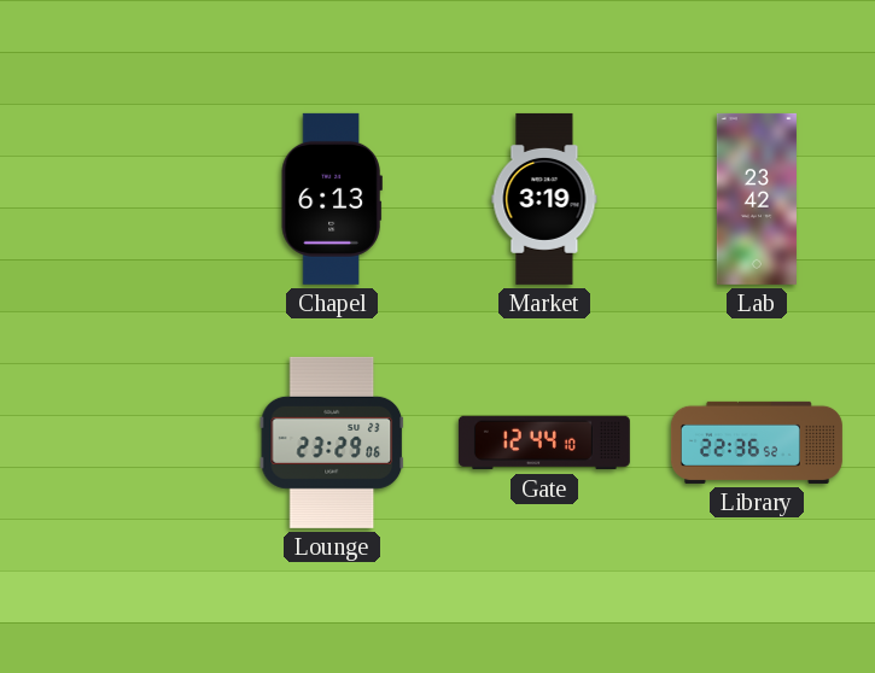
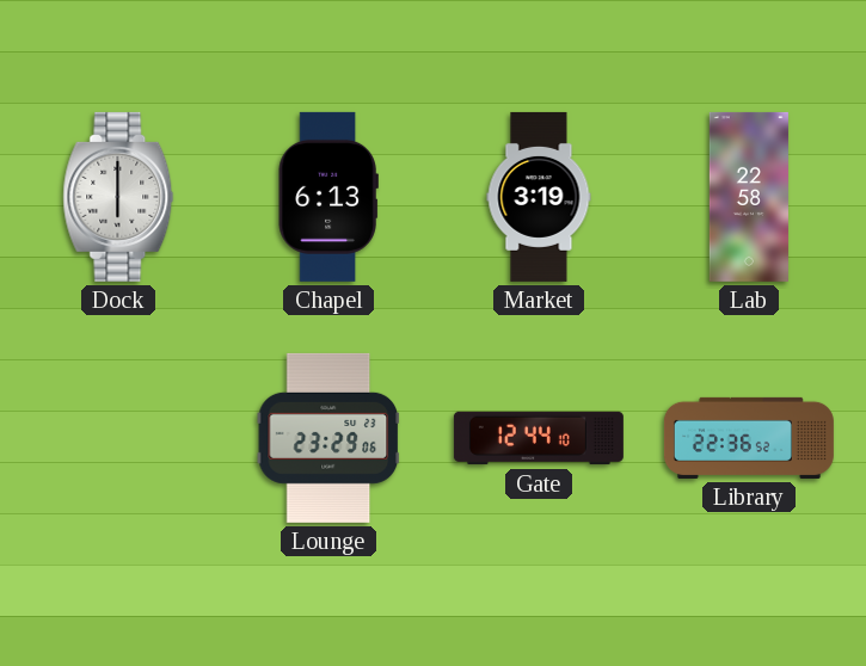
Dock: none -> 6:00 (118, 197)
Lab: 23:42 -> 22:58 (749, 197)
